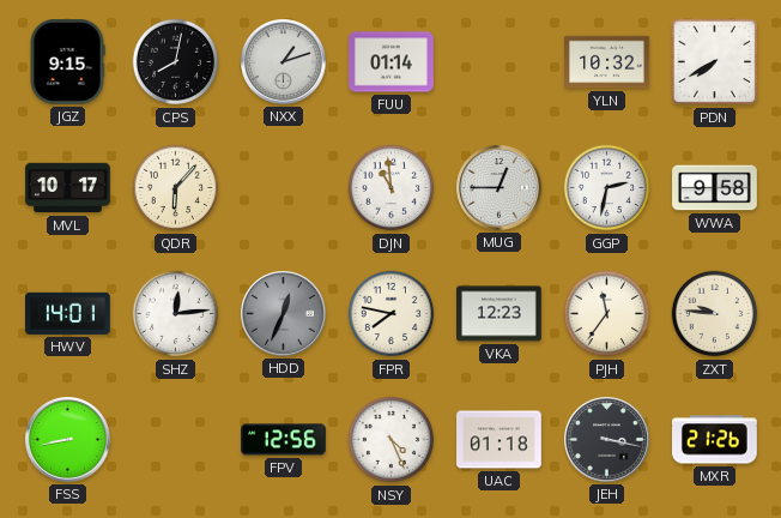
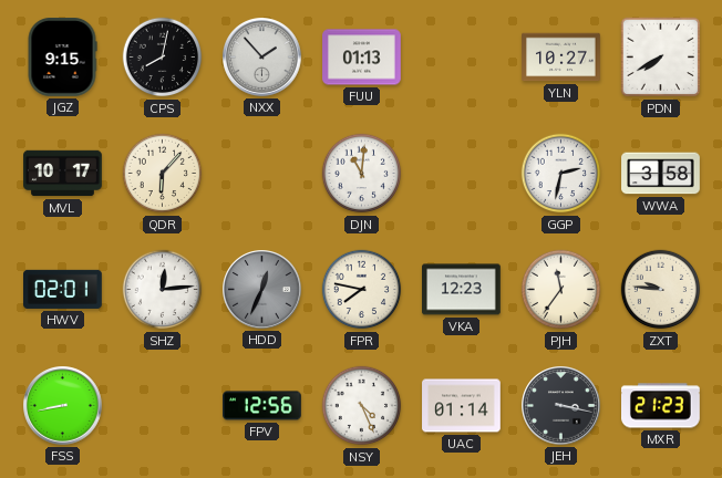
NXX: 1:12 -> 1:53 (262, 58)
FUU: 01:14 -> 01:13 (362, 58)
YLN: 10:32 -> 10:27 (561, 58)
DJN: 10:59 -> 11:01 (362, 174)
MUG: 12:45 -> none (500, 188)
WWA: 9:58 -> 3:58 (661, 174)
HWV: 14:01 -> 02:01 (63, 289)
UAC: 01:18 -> 01:14 (462, 406)
MXR: 21:26 -> 21:23 (661, 406)
